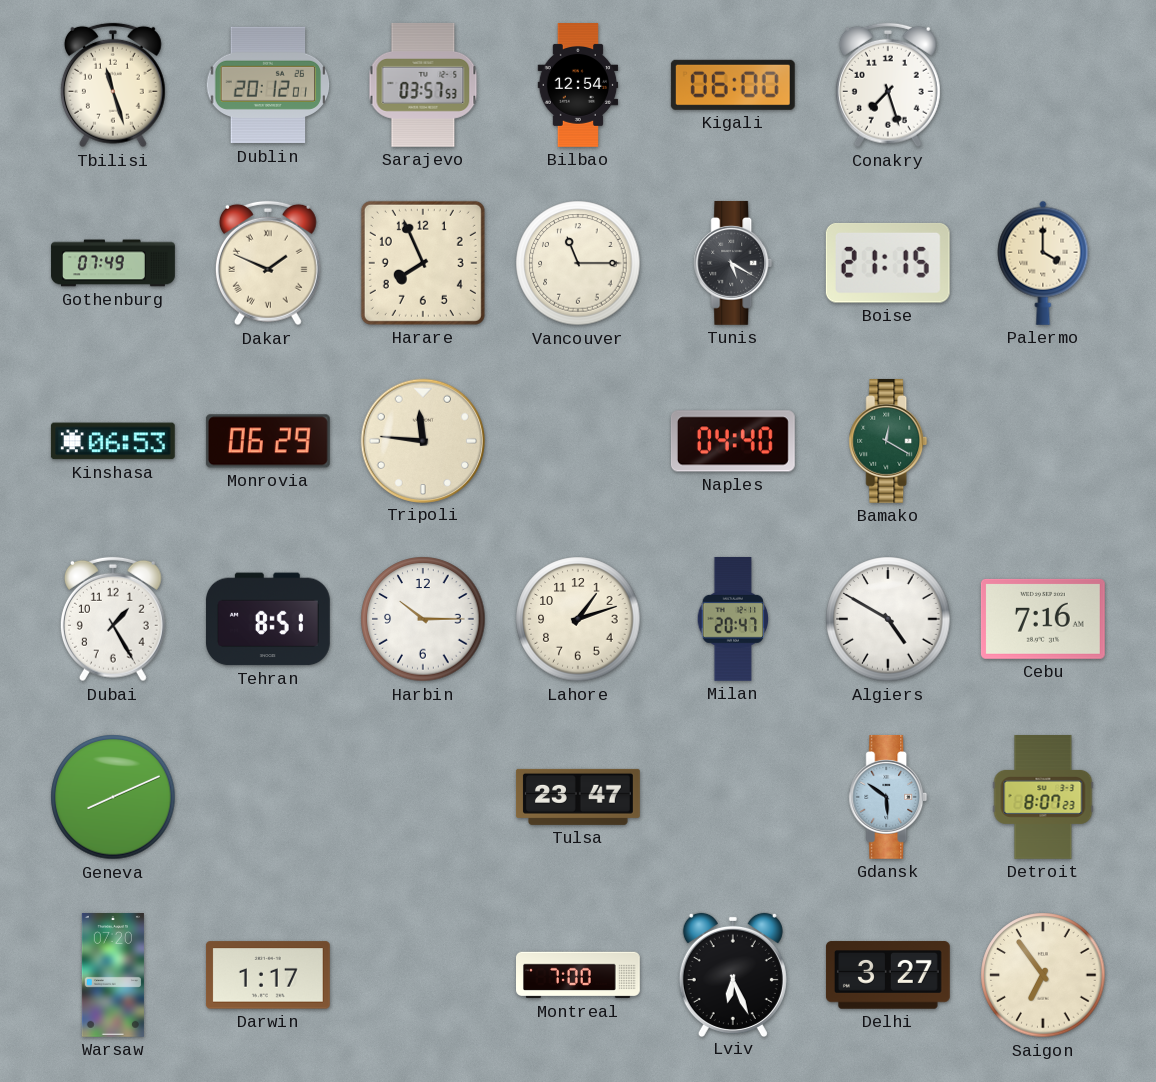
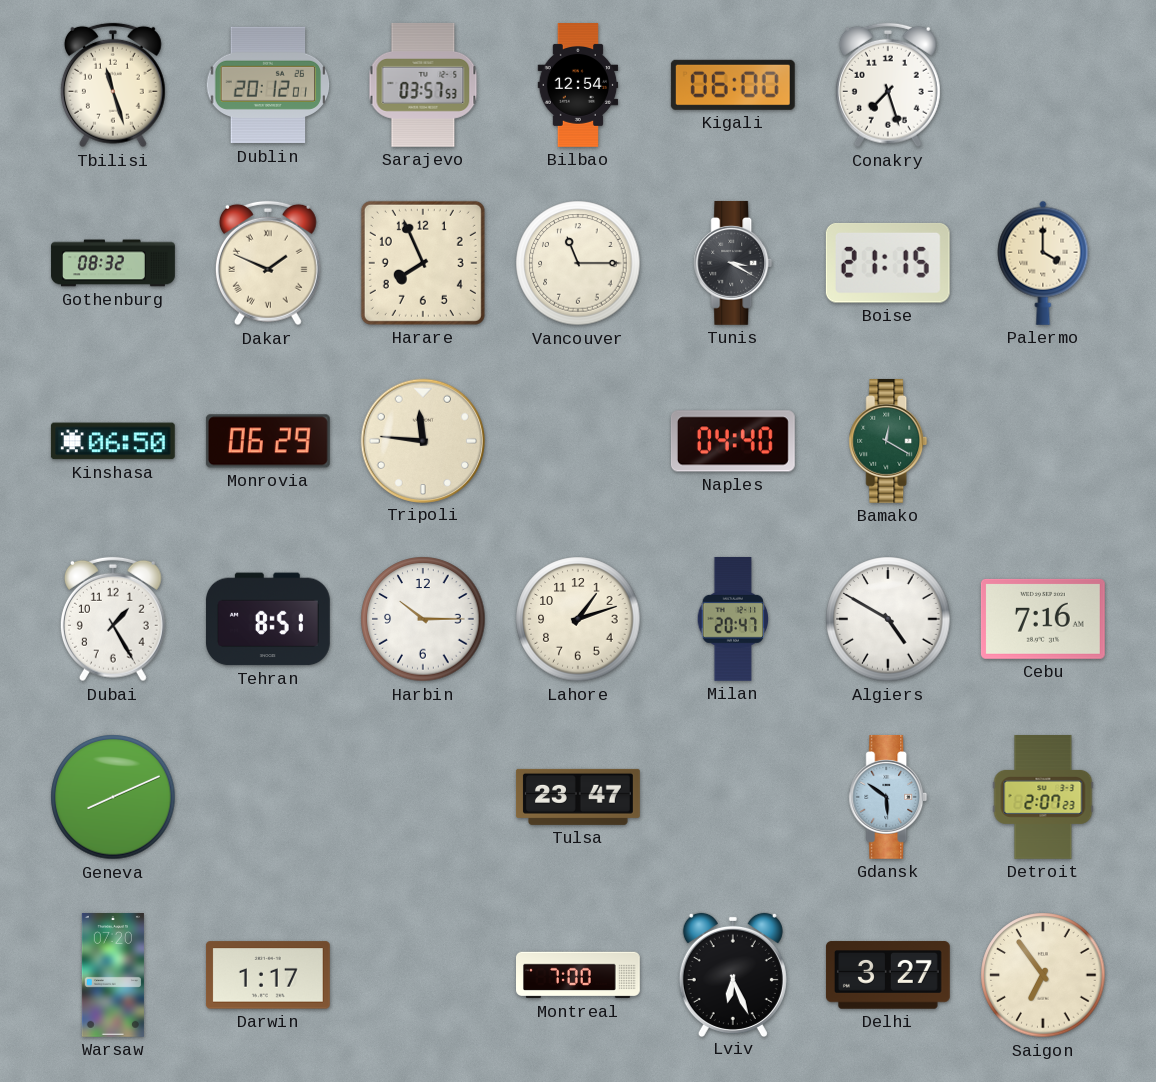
Gothenburg: 07:49 -> 08:32 (113, 263)
Tunis: 5:20 -> 3:20 (733, 263)
Kinshasa: 06:53 -> 06:50 (113, 441)
Detroit: 8:07 -> 2:07 (1043, 798)
